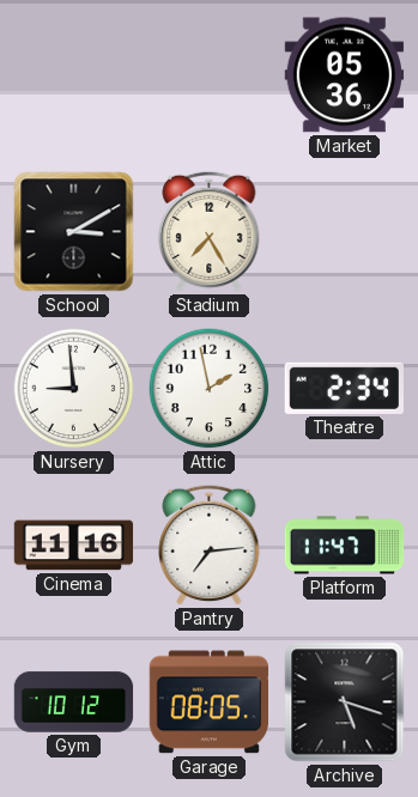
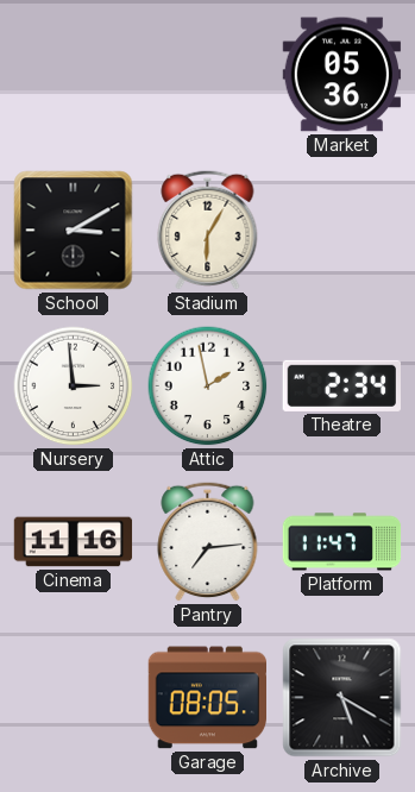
Stadium: 7:25 -> 6:05 (208, 230)
Nursery: 8:59 -> 2:59 (74, 386)
Gym: 10:12 -> none (74, 702)
Archive: 5:18 -> 5:20 (342, 698)
